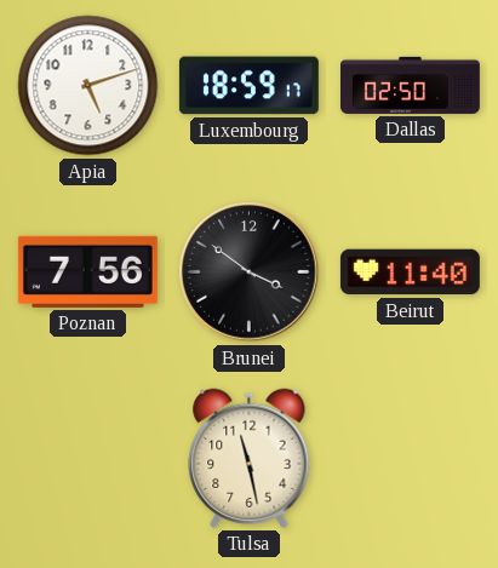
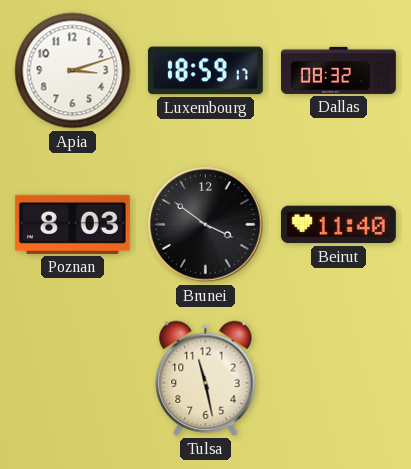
Apia: 5:12 -> 3:12 (73, 71)
Dallas: 02:50 -> 08:32 (338, 70)
Poznan: 7:56 -> 8:03 (72, 224)
